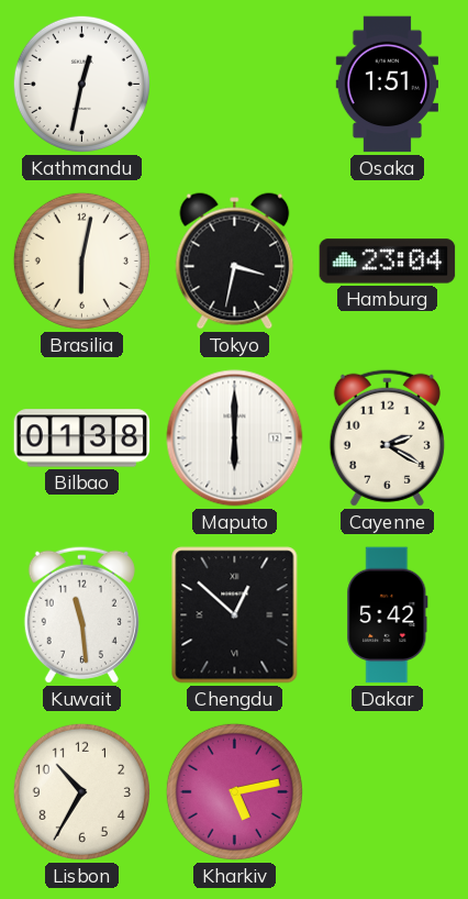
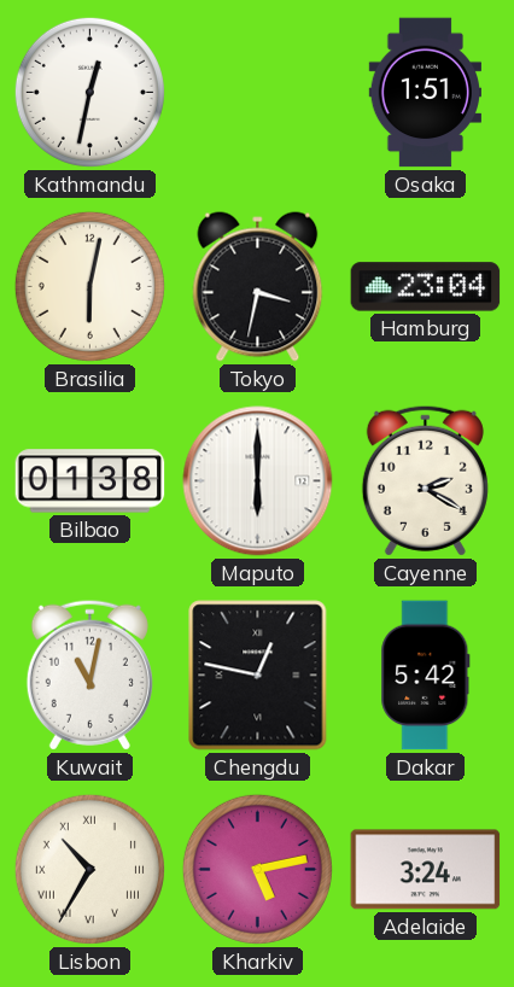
Kuwait: 11:29 -> 11:02 (89, 674)
Chengdu: 12:52 -> 12:47 (258, 676)
Lisbon numerals: Arabic -> Roman (89, 869)
Adelaide: none -> 3:24 (426, 870)
